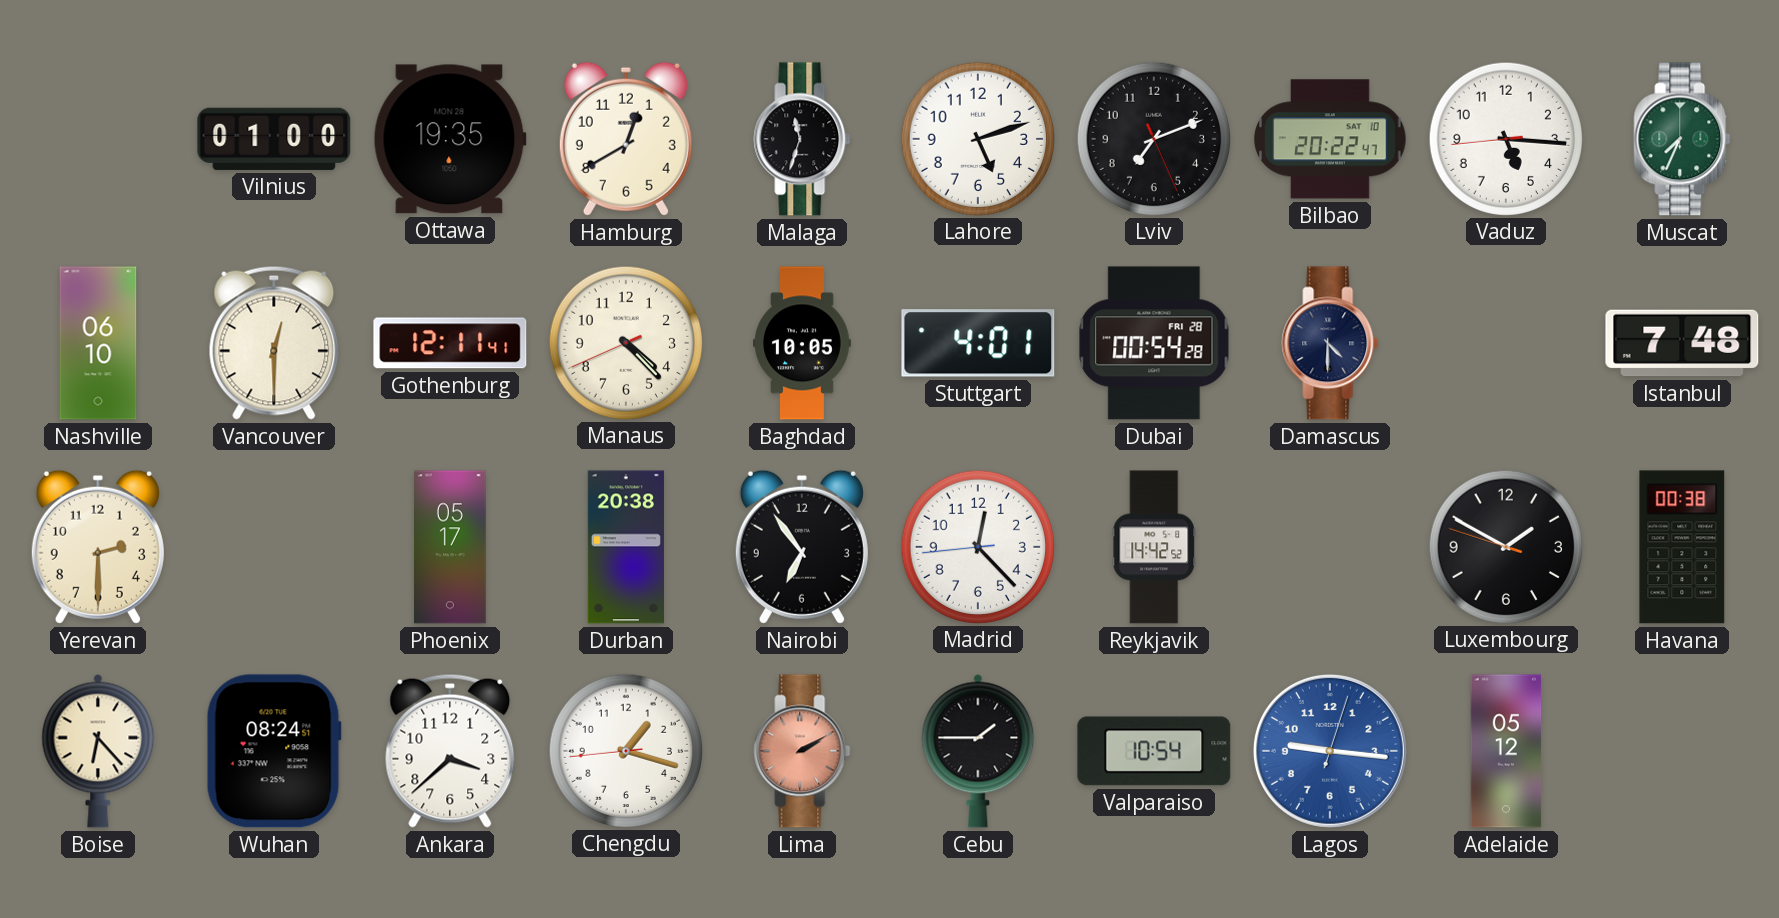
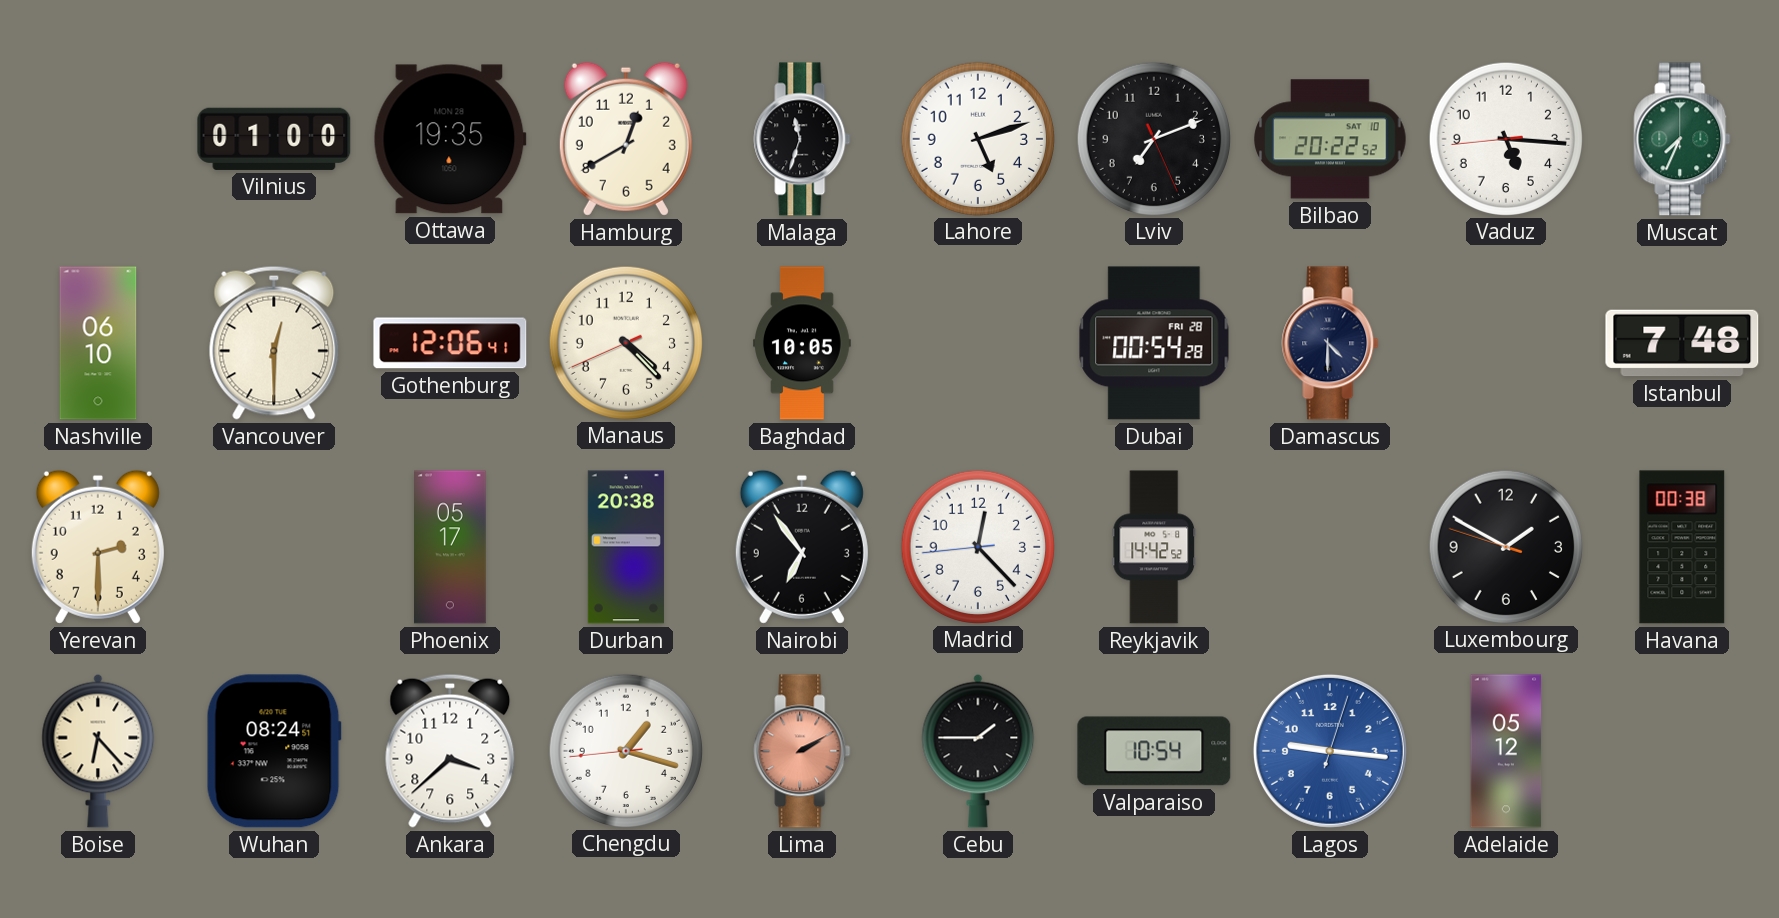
Bilbao: 20:22:47 -> 20:22:52 (1330, 139)
Gothenburg: 12:11 -> 12:06 (450, 343)
Stuttgart: 4:01 -> none (978, 343)
